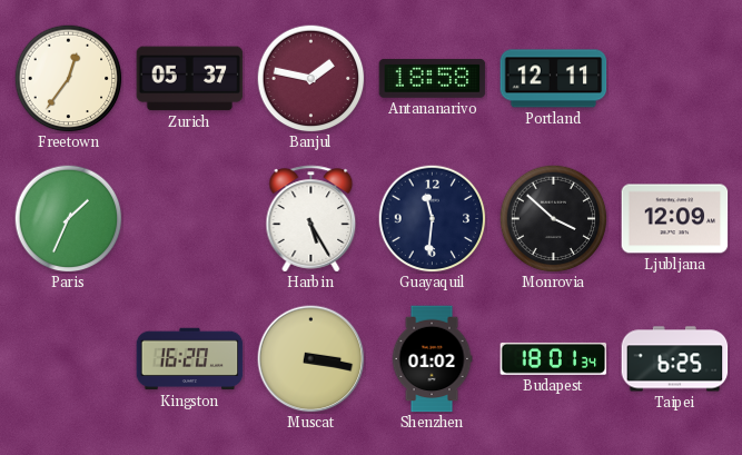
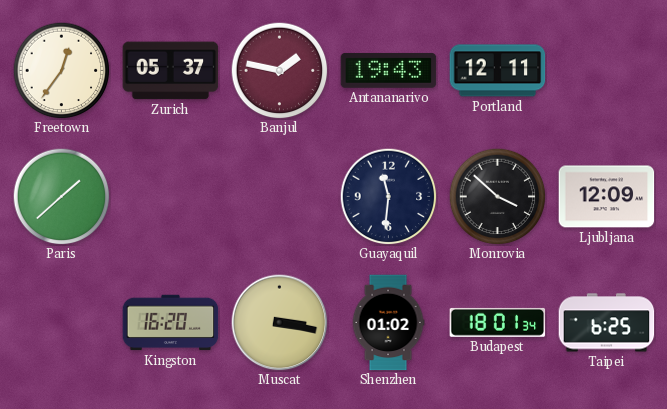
Antananarivo: 18:58 -> 19:43 (389, 70)
Paris: 1:34 -> 1:38 (61, 196)
Harbin: 5:25 -> none (311, 219)
